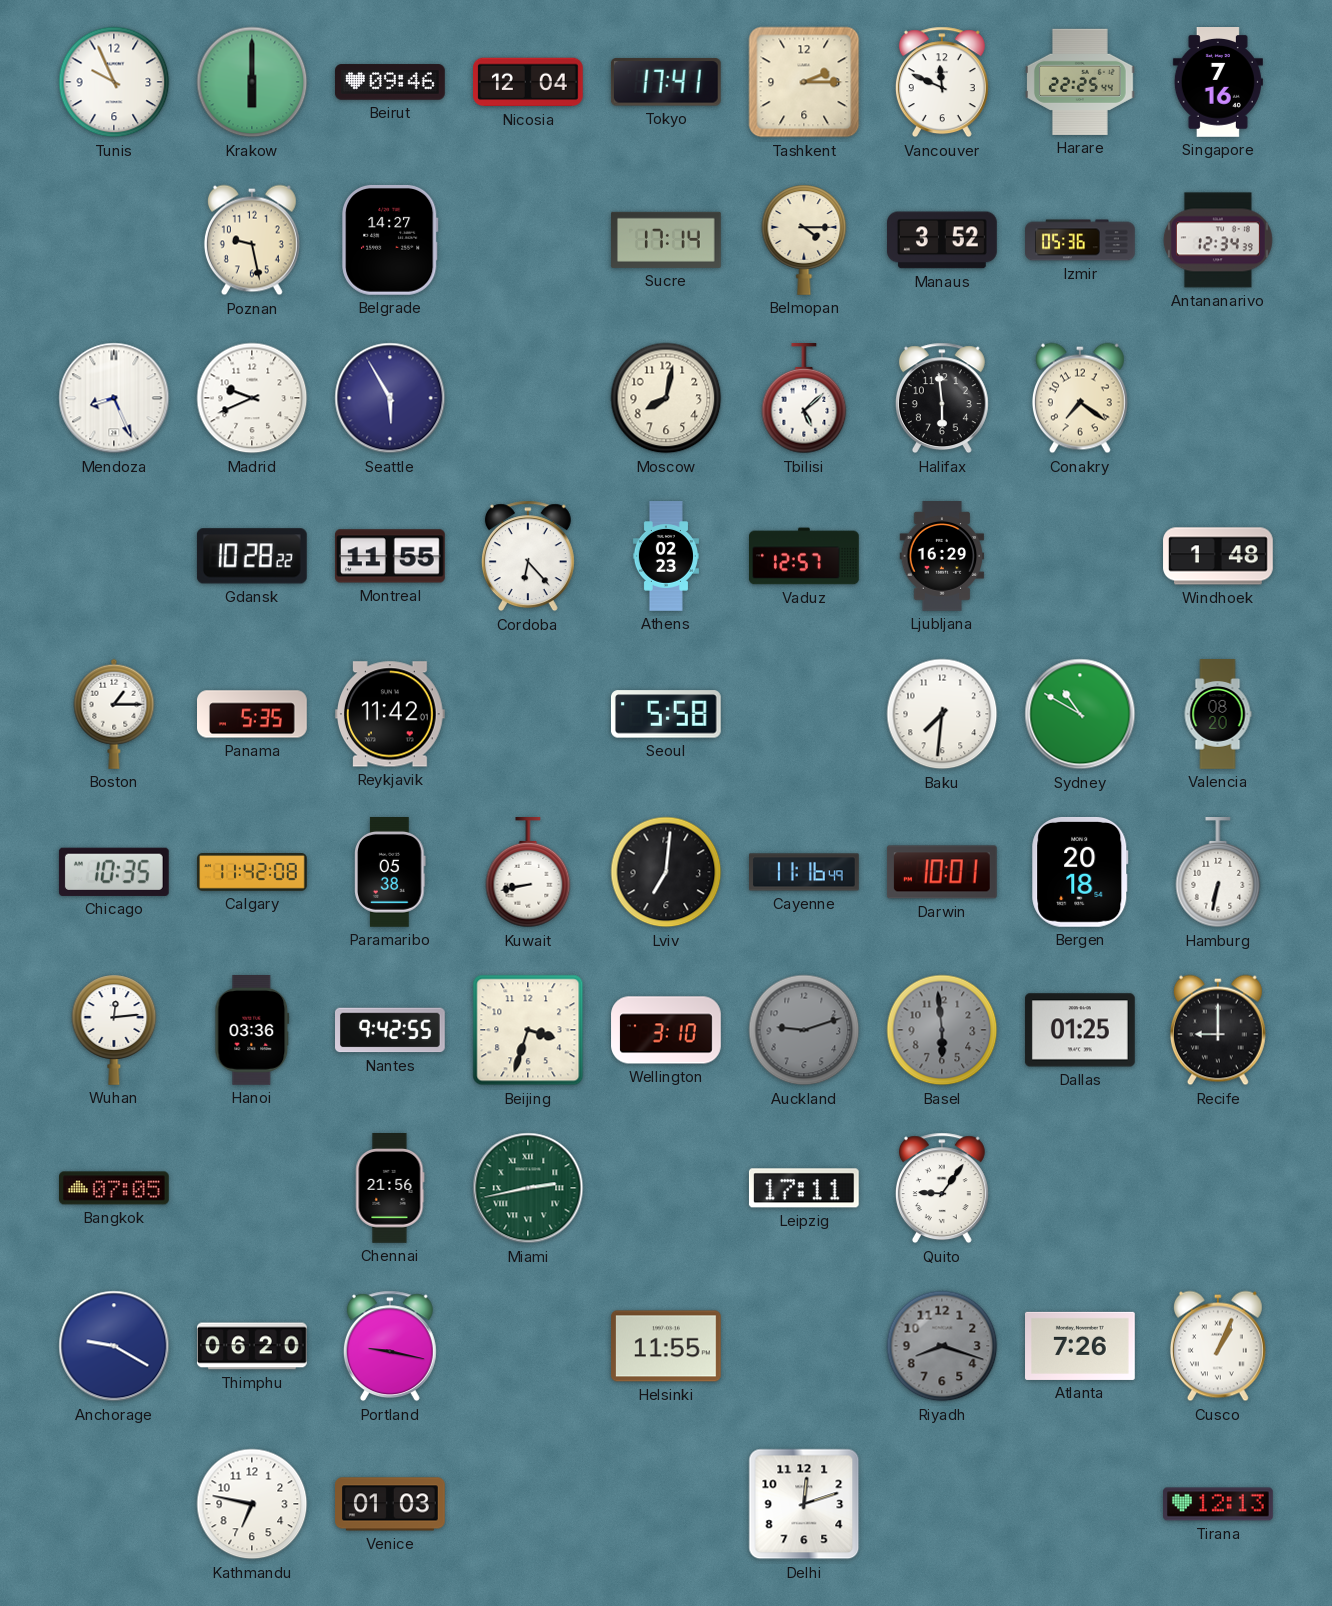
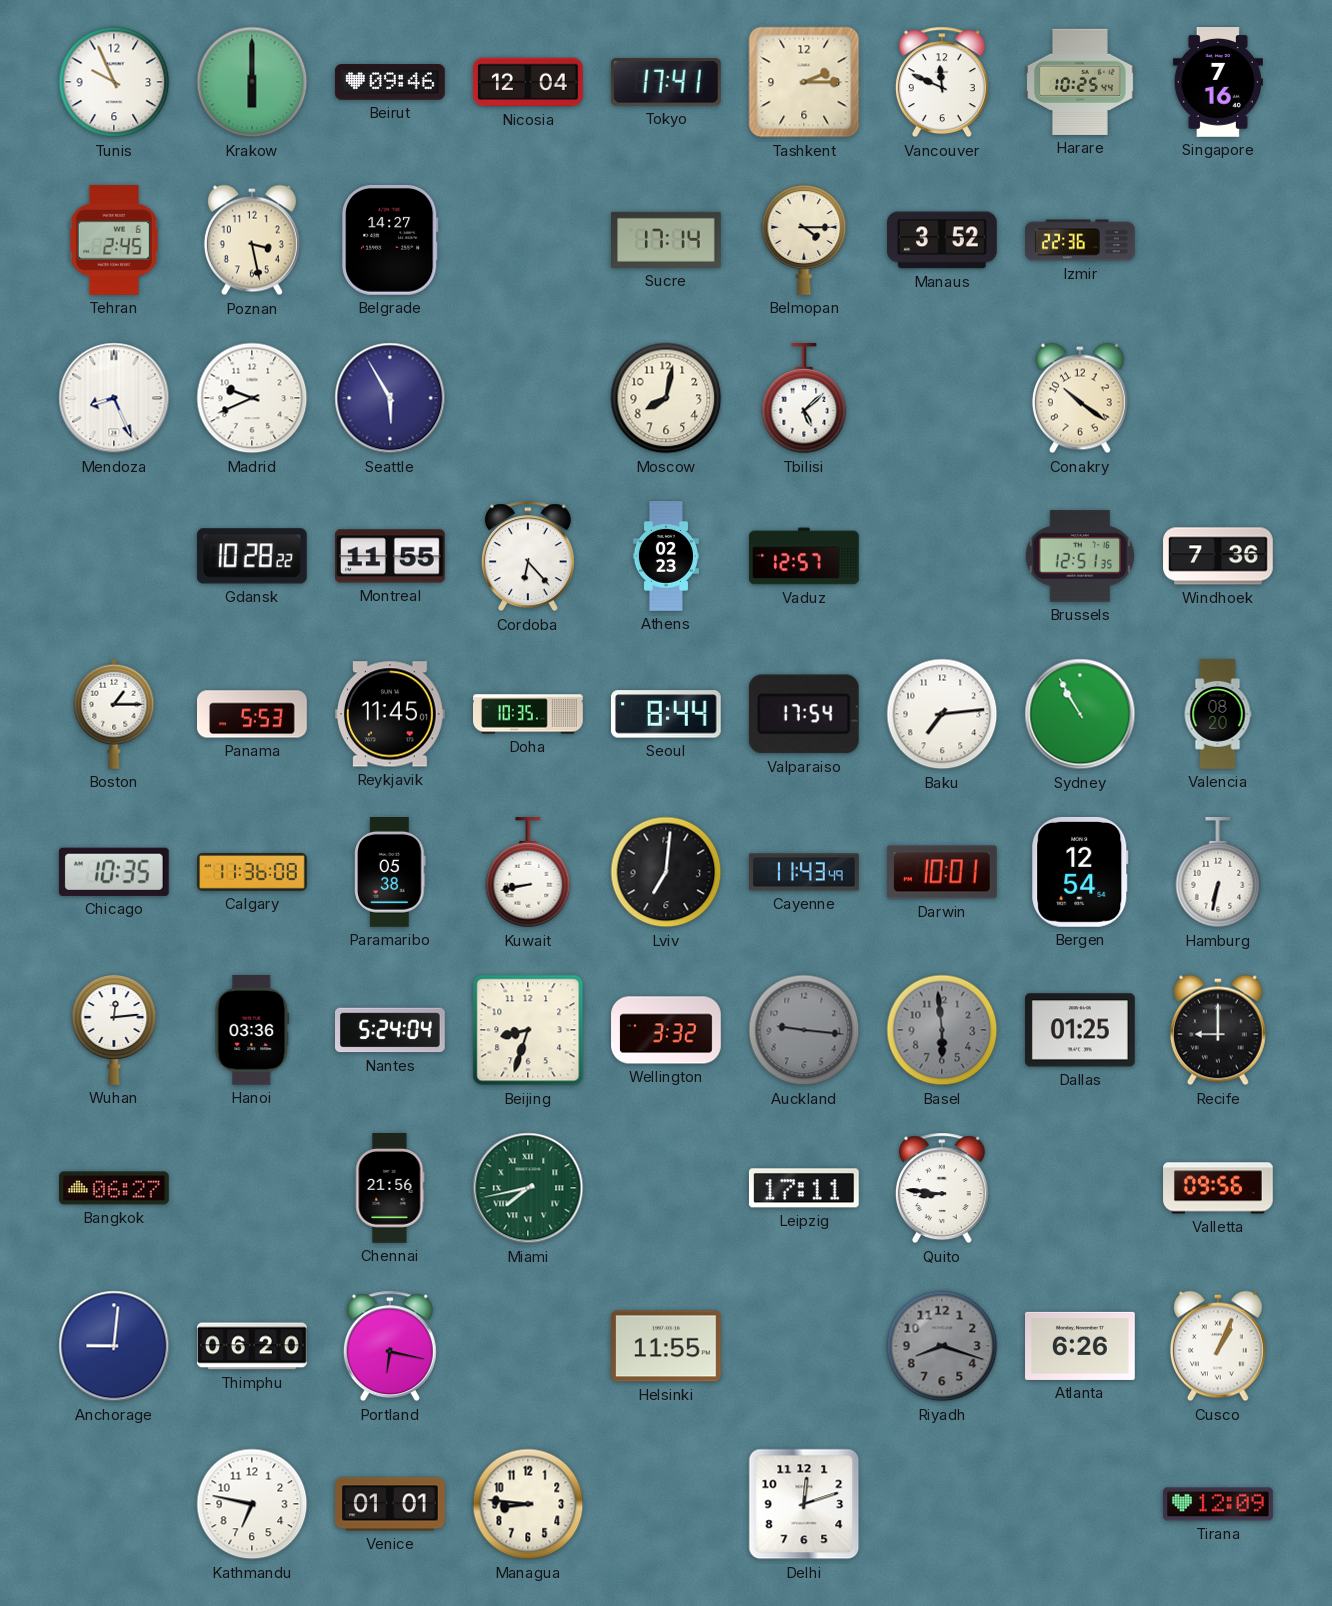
Harare: 22:25 -> 10:25 (1081, 82)
Tehran: none -> 2:45 (114, 240)
Poznan: 9:28 -> 3:28 (252, 240)
Izmir: 05:36 -> 22:36 (1080, 240)
Antananarivo: 12:34 -> none (1218, 240)
Halifax: 5:59 -> none (942, 398)
Conakry: 7:21 -> 10:21 (1080, 398)
Ljubljana: 16:29 -> none (942, 557)
Brussels: none -> 12:51 (1080, 556)
Windhoek: 1:48 -> 7:36 (1218, 556)
Panama: 5:35 -> 5:53 (252, 714)
Reykjavik: 11:42 -> 11:45 (390, 714)
Doha: none -> 10:35 (529, 714)
Seoul: 5:58 -> 8:44 (666, 714)
Valparaiso: none -> 17:54 (804, 714)
Baku: 7:31 -> 7:14 (942, 714)
Sydney: 10:50 -> 10:55 (1080, 714)
Calgary: 11:42 -> 11:36 (252, 873)
Cayenne: 11:16 -> 11:43 (804, 872)
Bergen: 20:18 -> 12:54 (1080, 872)
Nantes: 9:42 -> 5:24 (391, 1030)
Beijing: 3:33 -> 8:33 (528, 1030)
Wellington: 3:10 -> 3:32 (666, 1030)
Auckland: 9:12 -> 9:16 (804, 1030)
Bangkok: 07:05 -> 06:27 (115, 1188)
Miami: 2:43 -> 7:43 (528, 1188)
Quito: 9:06 -> 8:46 (942, 1188)
Valletta: none -> 09:56 (1218, 1188)
Anchorage: 9:20 -> 9:01 (114, 1346)
Portland: 9:17 -> 6:17 (390, 1346)
Atlanta: 7:26 -> 6:26 (1081, 1346)
Venice: 01:03 -> 01:01 (391, 1504)
Managua: none -> 8:46 (528, 1504)
Tirana: 12:13 -> 12:09 (1219, 1504)
